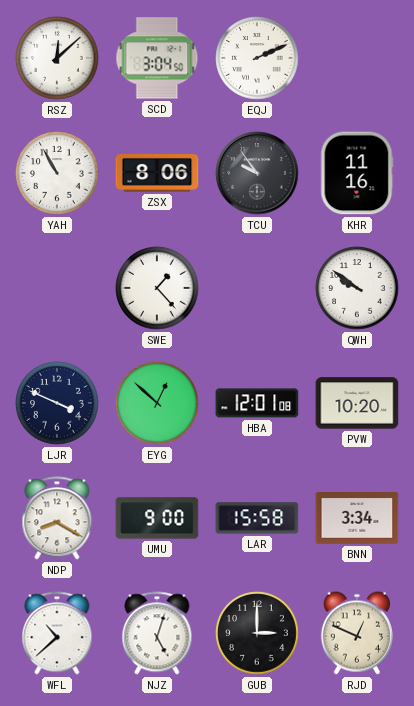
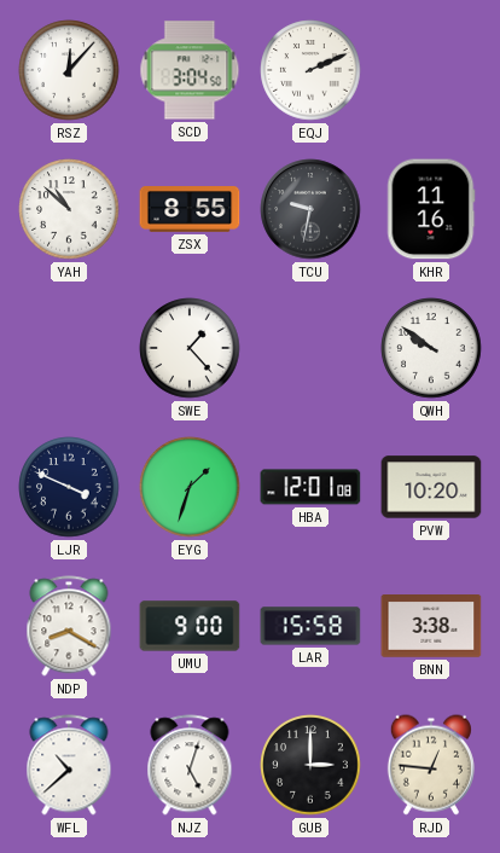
RSZ: 12:08 -> 12:07 (69, 70)
YAH: 10:55 -> 10:52 (69, 209)
ZSX: 8:06 -> 8:55 (190, 210)
TCU: 9:54 -> 9:32 (310, 209)
EYG: 12:52 -> 1:33 (190, 487)
BNN: 3:34 -> 3:38 (431, 626)
RJD: 12:49 -> 12:46 (431, 765)
